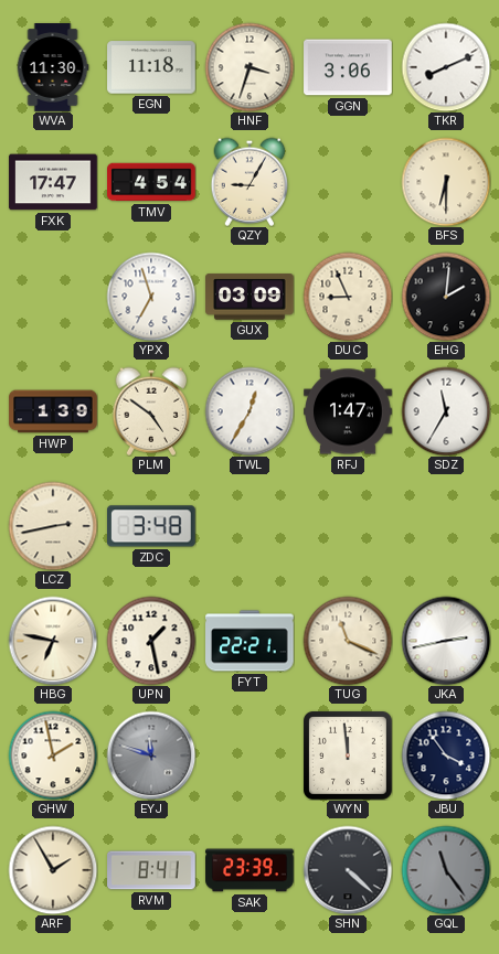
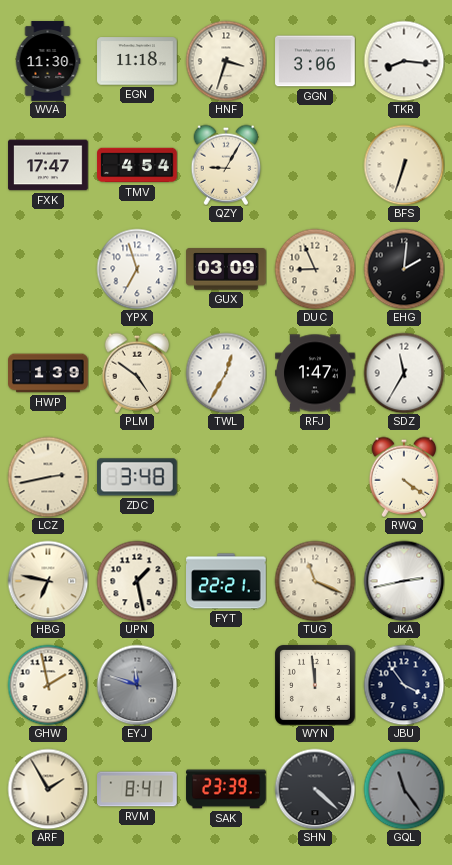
TKR: 8:11 -> 8:16 (404, 61)
BFS: 6:30 -> 6:33 (404, 165)
RWQ: none -> 4:21 (404, 477)
